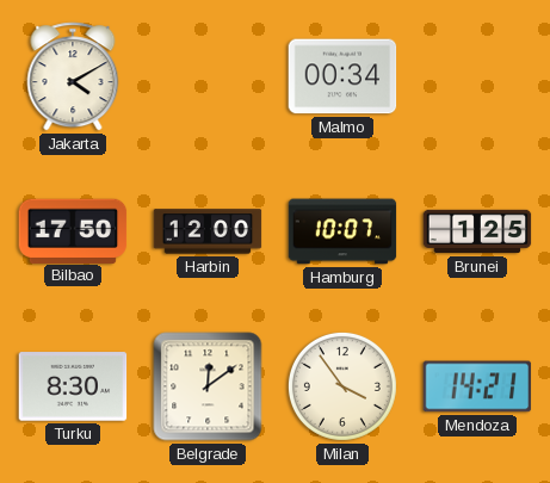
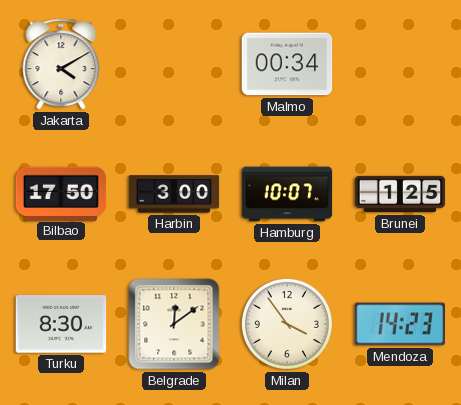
Harbin: 12:00 -> 3:00 (174, 194)
Mendoza: 14:21 -> 14:23 (400, 324)
